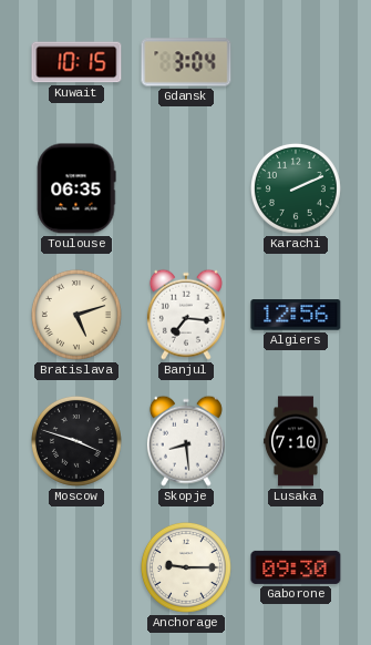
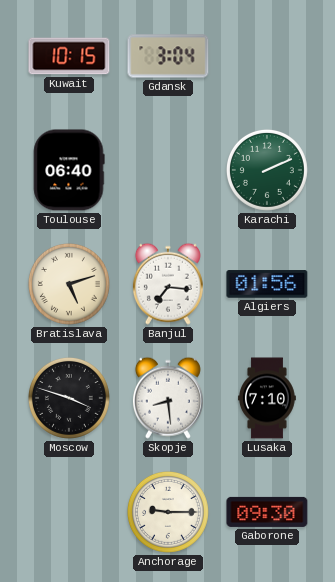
Toulouse: 06:35 -> 06:40 (69, 170)
Algiers: 12:56 -> 01:56 (267, 284)
